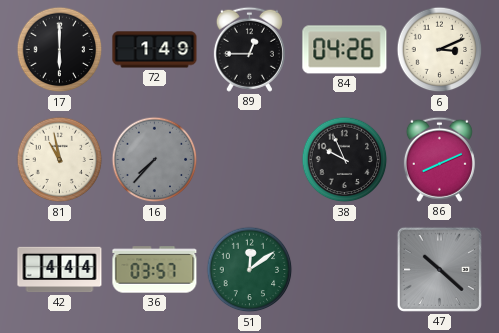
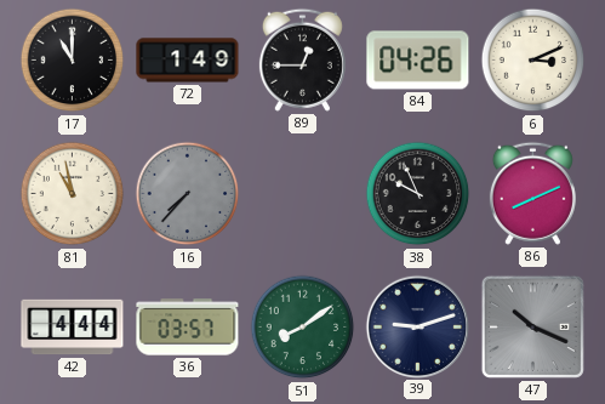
17: 6:00 -> 11:00 (73, 61)
51: 12:09 -> 8:09 (303, 328)
39: none -> 9:12 (417, 326)
47: 10:22 -> 10:19 (532, 326)
